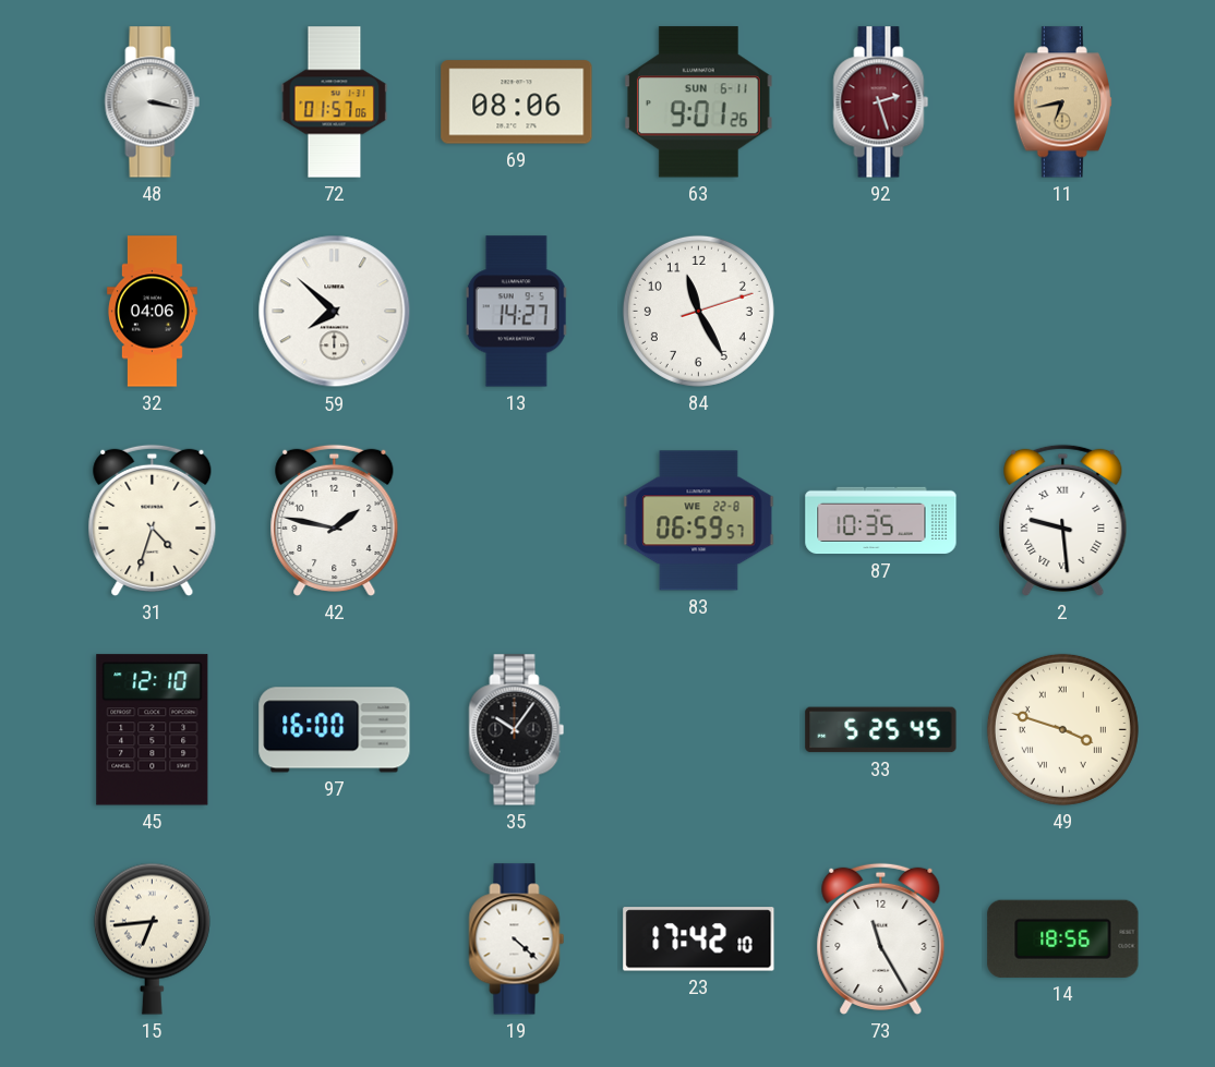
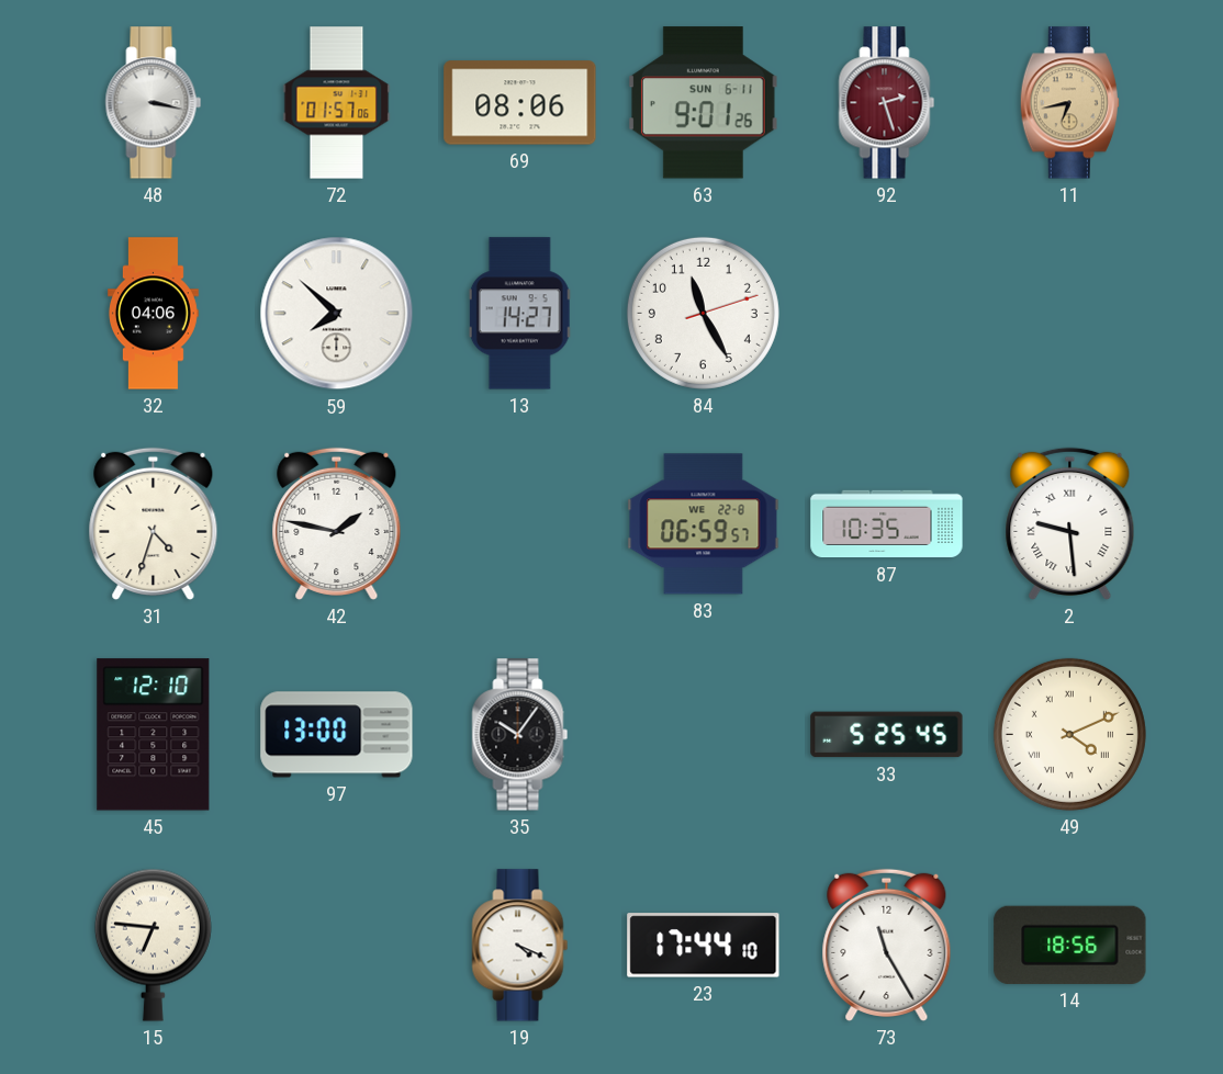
97: 16:00 -> 13:00 (337, 735)
49: 3:48 -> 4:11 (1069, 734)
15: 6:44 -> 6:46 (153, 945)
19: 4:22 -> 4:19 (520, 946)
23: 17:42 -> 17:44 (704, 946)
